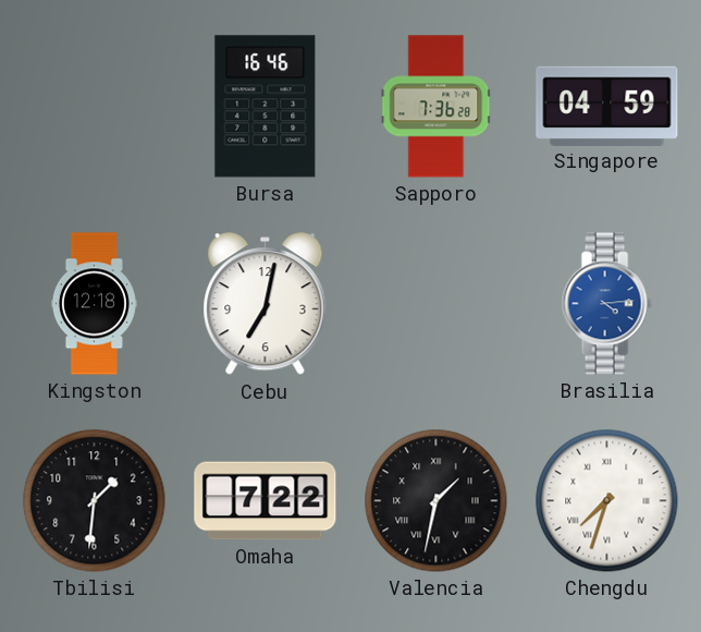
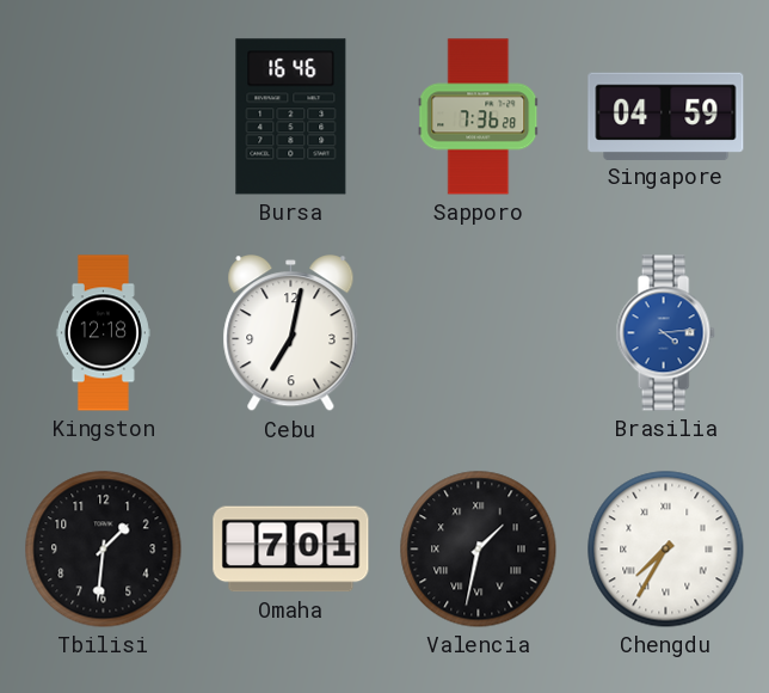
Omaha: 7:22 -> 7:01 (291, 550)
Chengdu: 7:33 -> 7:35 (666, 550)
